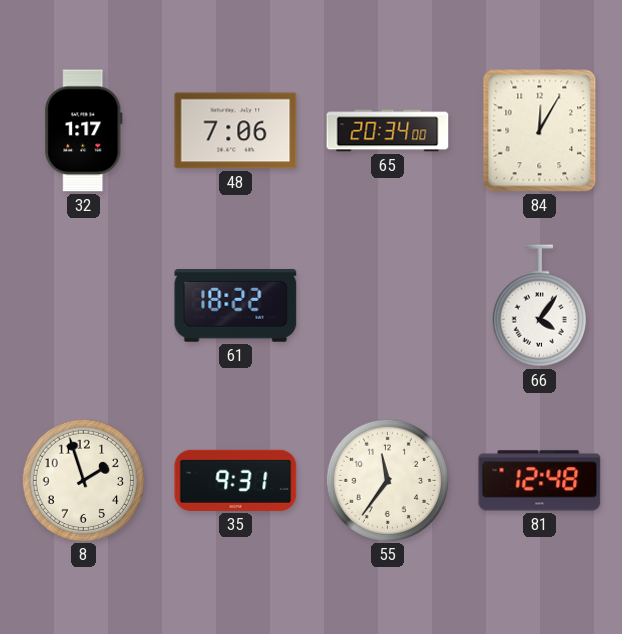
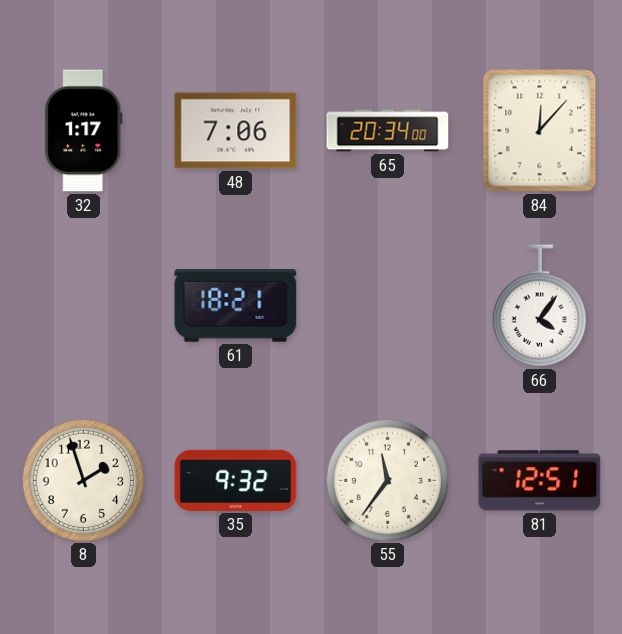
84: 12:05 -> 12:07 (540, 131)
61: 18:22 -> 18:21 (236, 306)
35: 9:31 -> 9:32 (236, 480)
81: 12:48 -> 12:51 (540, 481)
